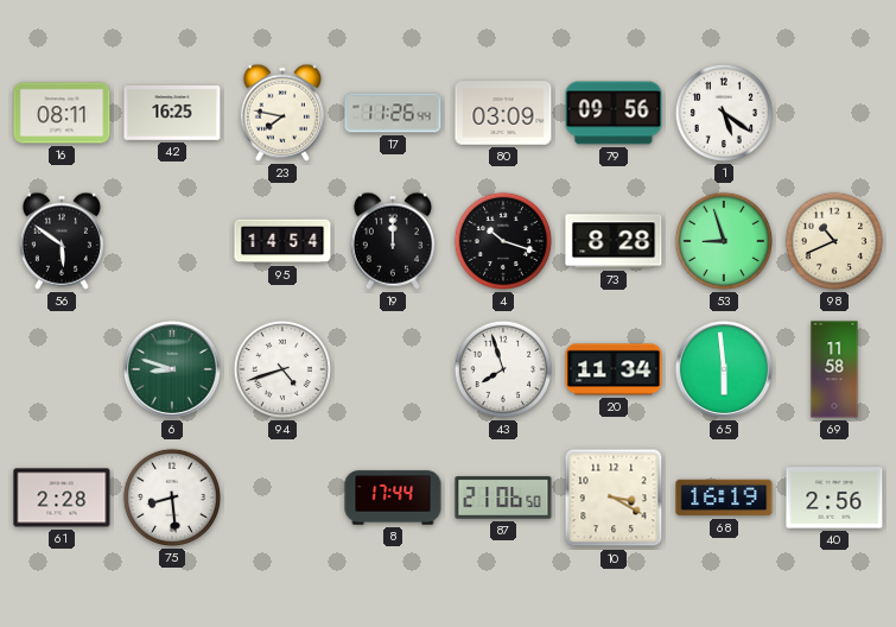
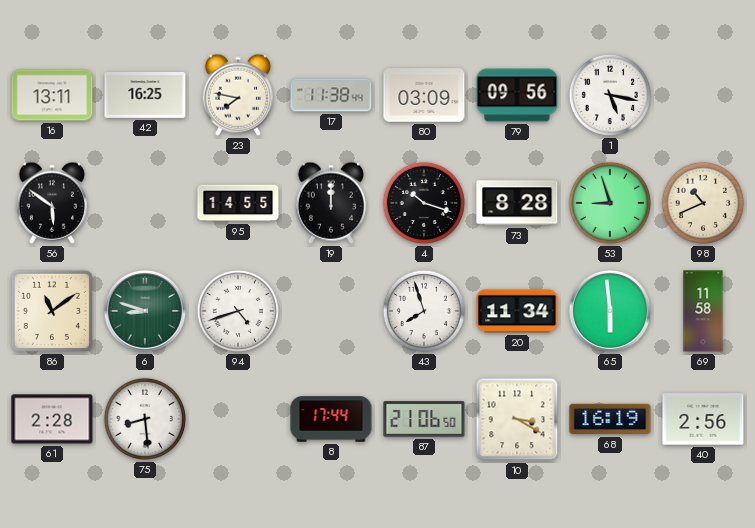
16: 08:11 -> 13:11 (52, 95)
17: 11:26 -> 11:38 (331, 95)
1: 5:21 -> 5:17 (610, 95)
95: 14:54 -> 14:55 (238, 203)
86: none -> 11:09 (52, 311)
